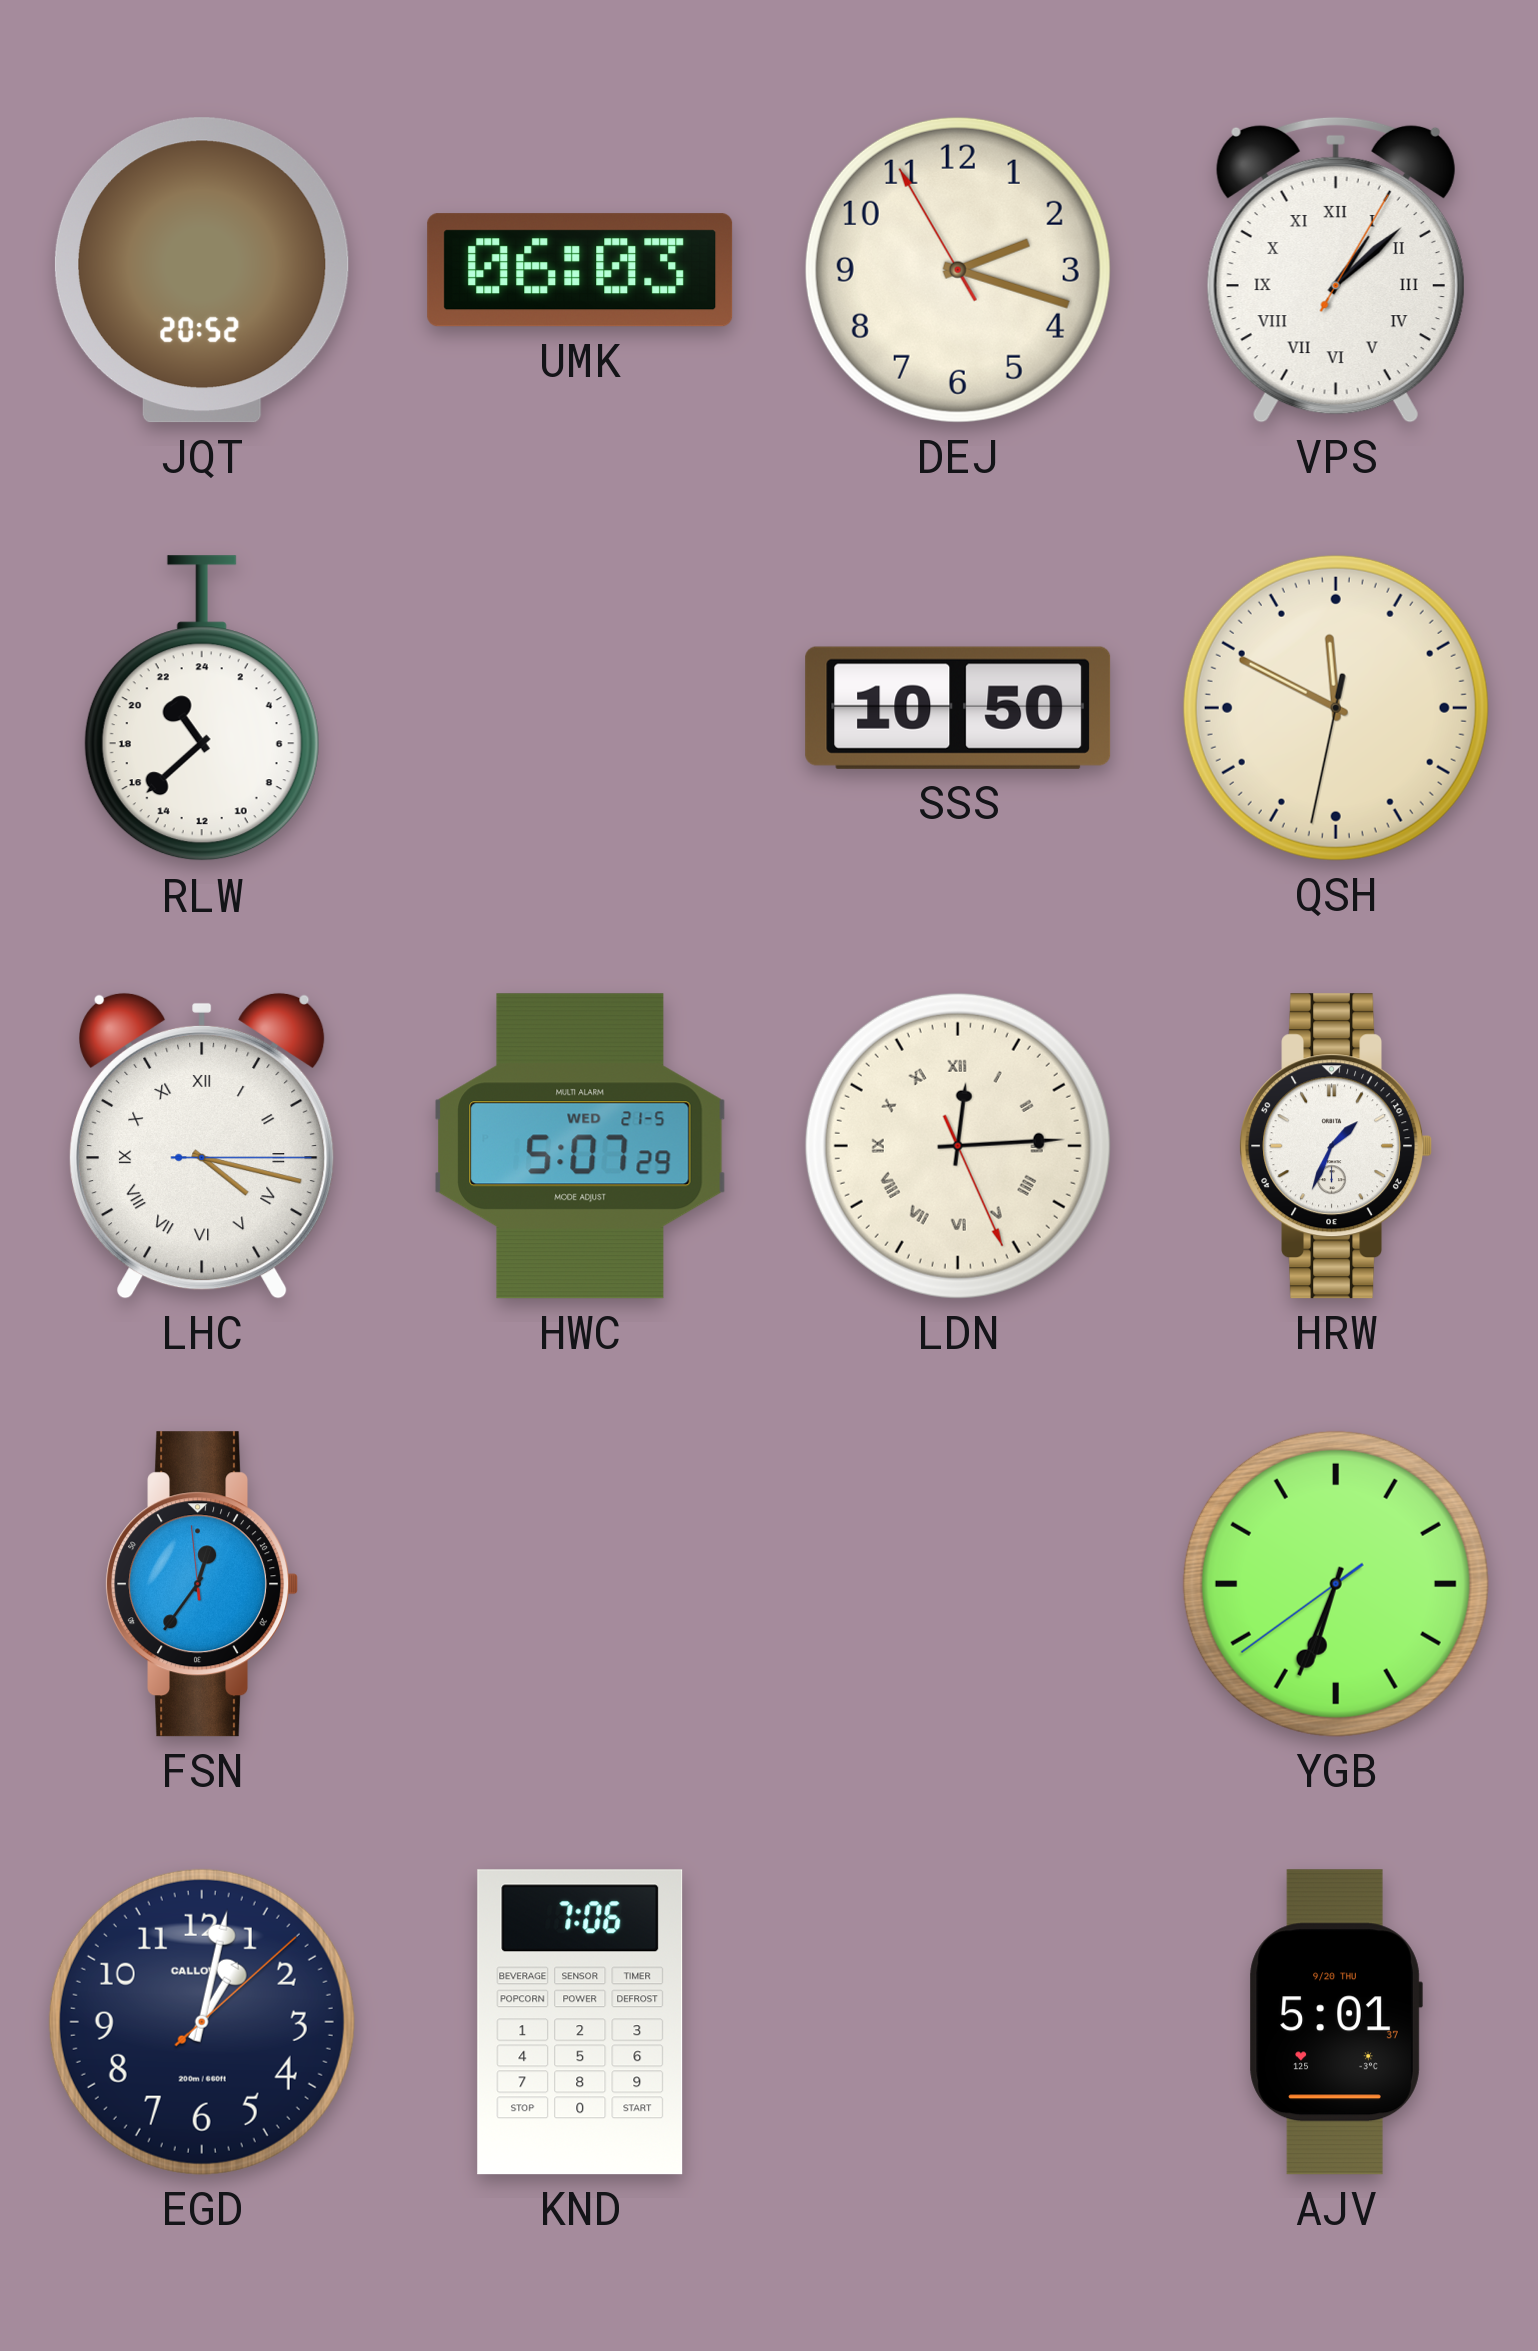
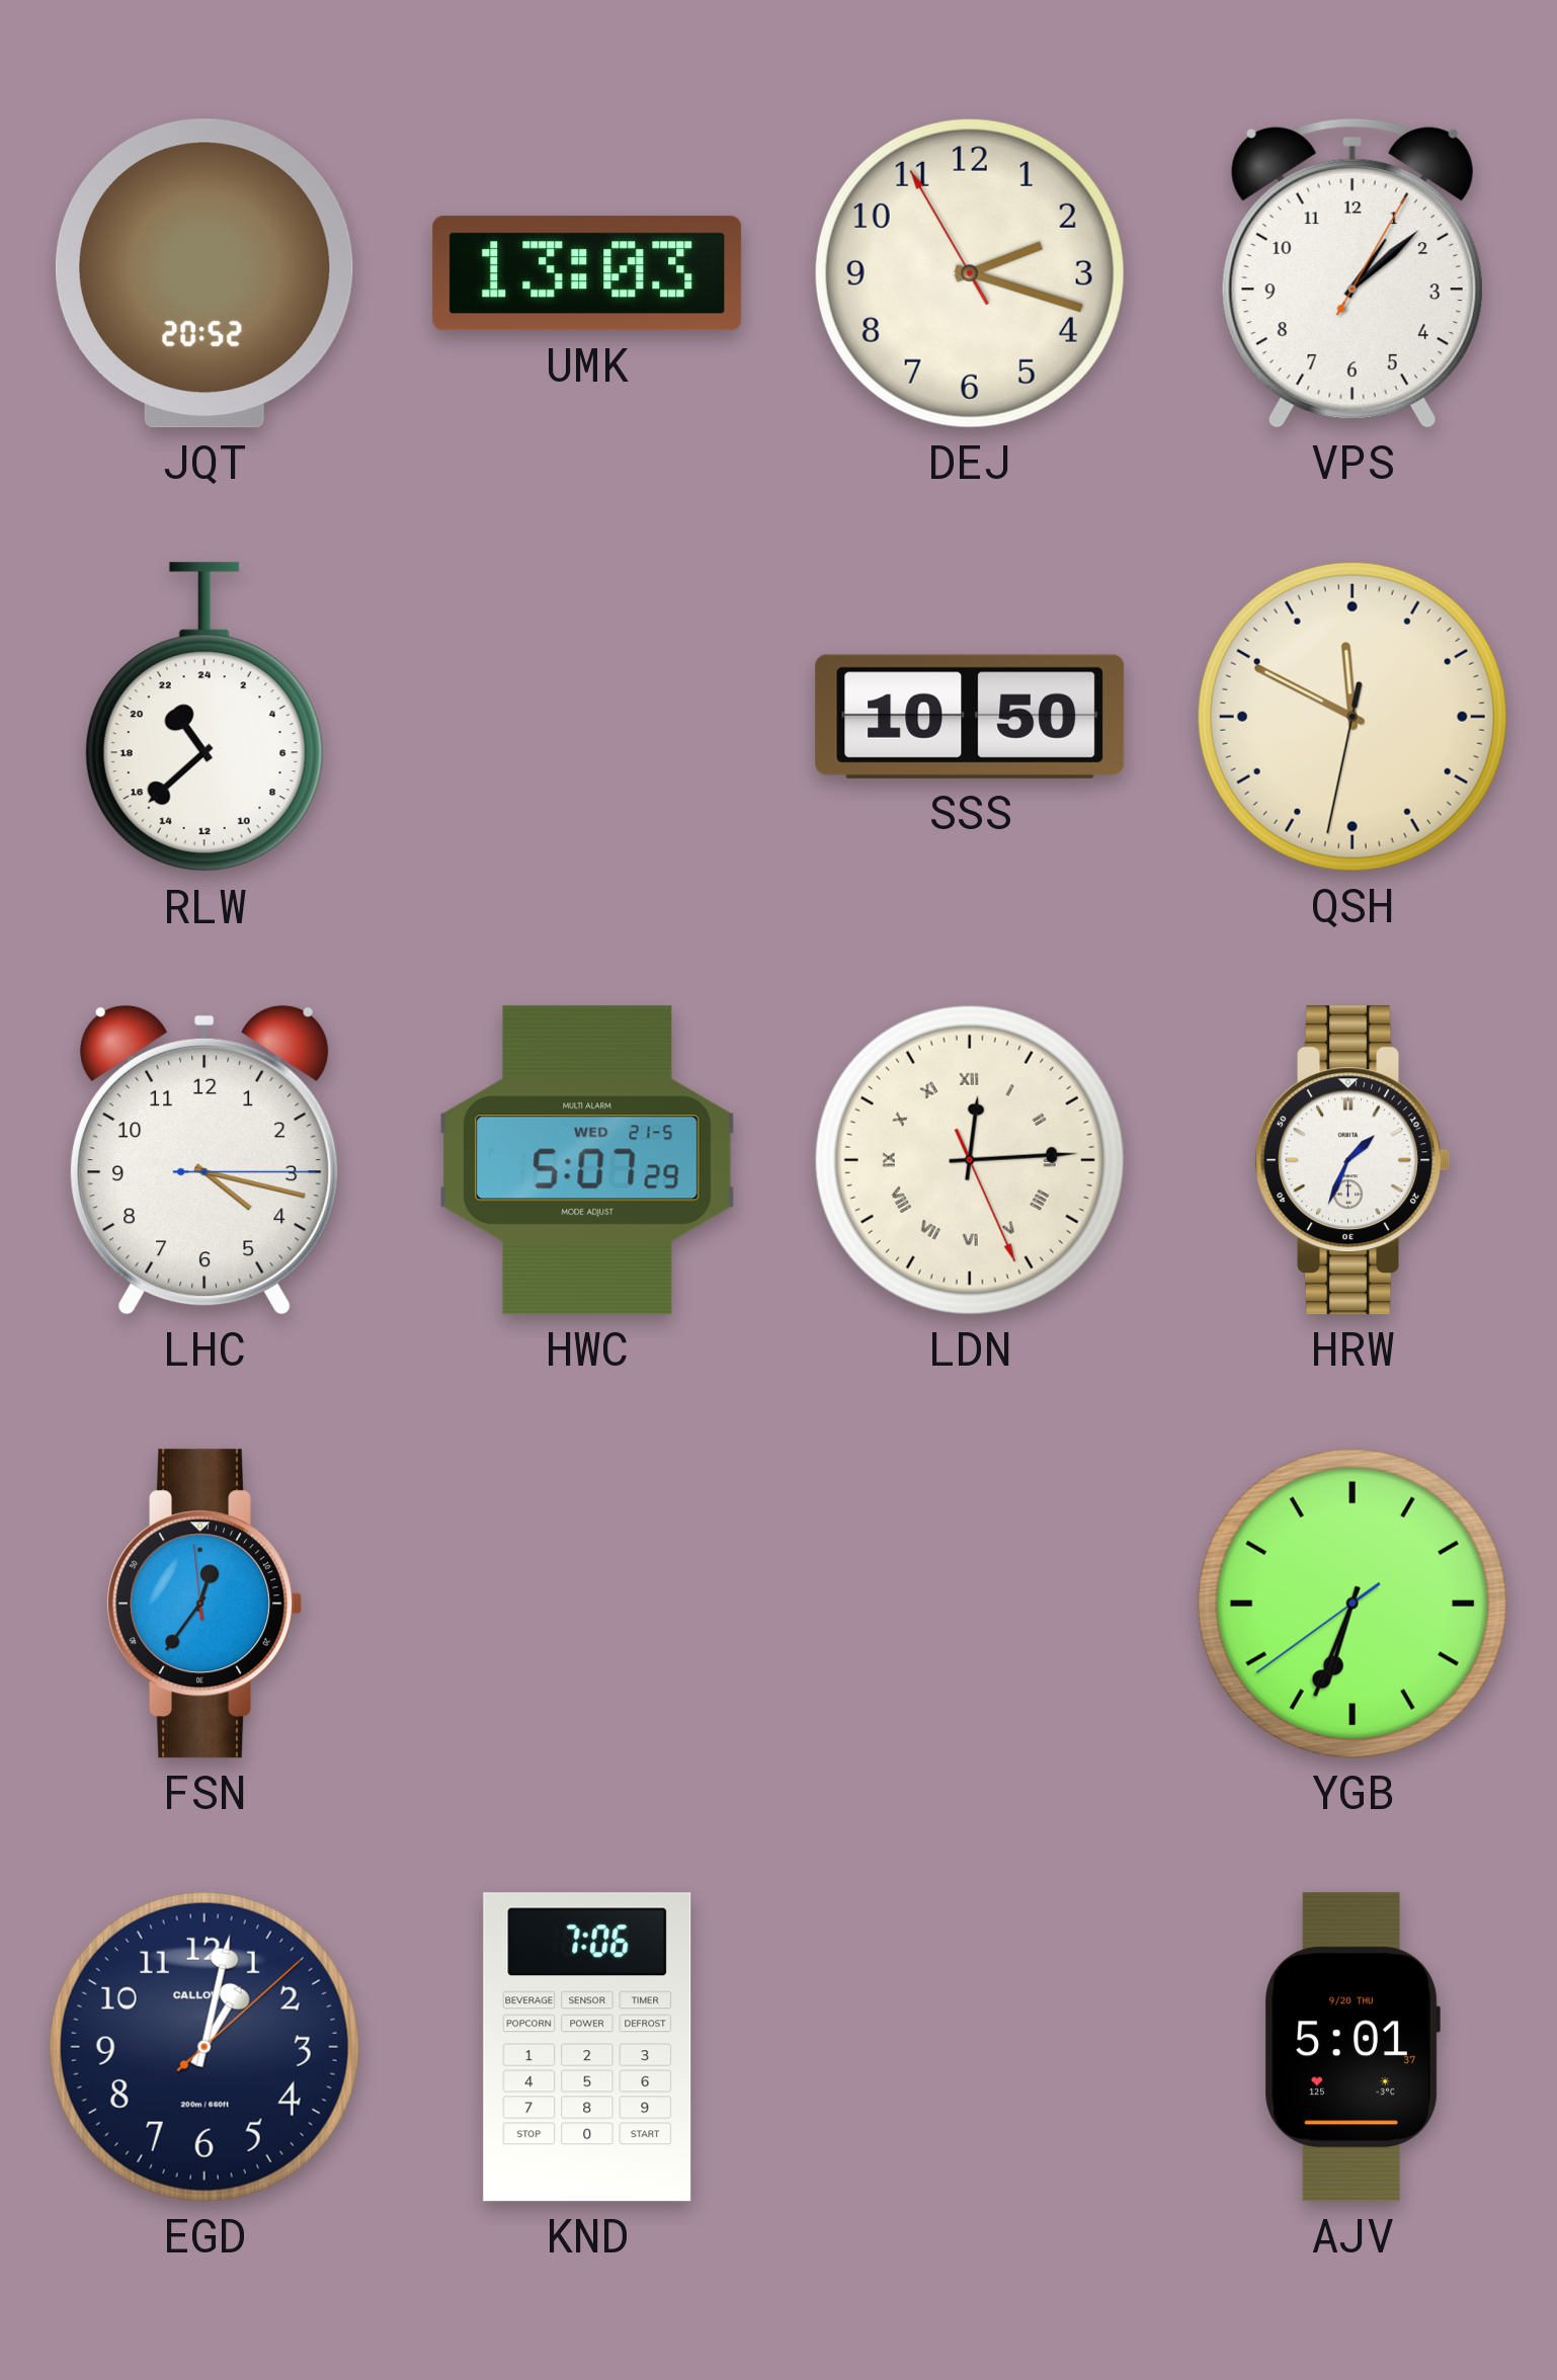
UMK: 06:03 -> 13:03 (587, 273)
VPS numerals: Roman -> Arabic (1353, 273)
LHC numerals: Roman -> Arabic (206, 1160)
